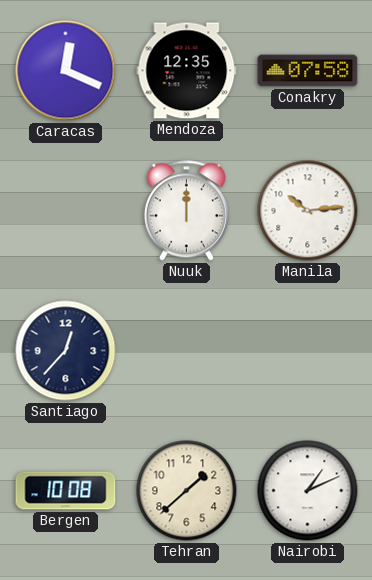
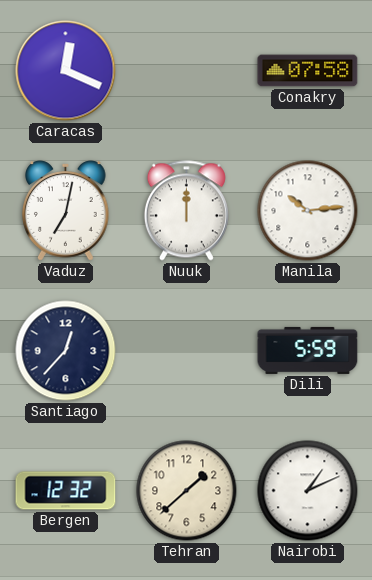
Mendoza: 12:35 -> none (187, 71)
Vaduz: none -> 7:02 (66, 211)
Dili: none -> 5:59 (308, 350)
Bergen: 10:08 -> 12:32 (66, 491)
